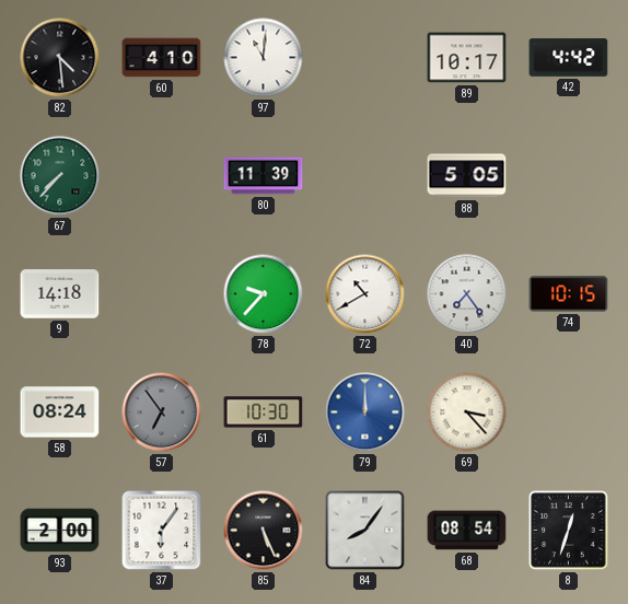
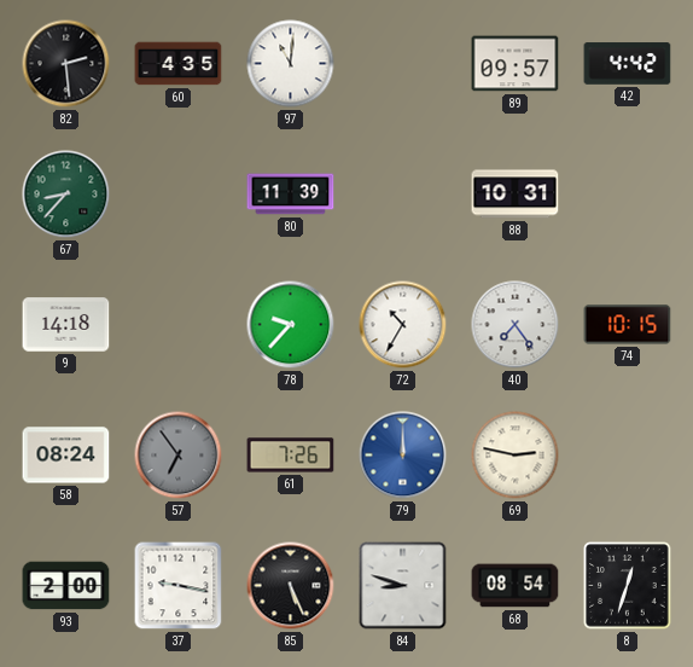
82: 4:29 -> 2:29 (66, 64)
60: 4:10 -> 4:35 (179, 64)
89: 10:17 -> 09:57 (516, 64)
67: 7:37 -> 8:37 (66, 195)
88: 5:05 -> 10:31 (516, 195)
72: 10:40 -> 10:35 (403, 325)
61: 10:30 -> 7:26 (291, 456)
69: 3:23 -> 2:47 (516, 456)
37: 6:06 -> 9:17 (179, 586)
84: 8:06 -> 8:48 (403, 586)
